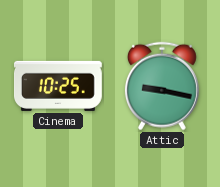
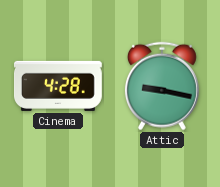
Cinema: 10:25 -> 4:28 (59, 86)
